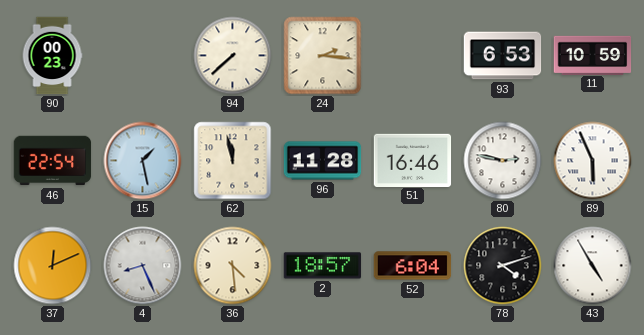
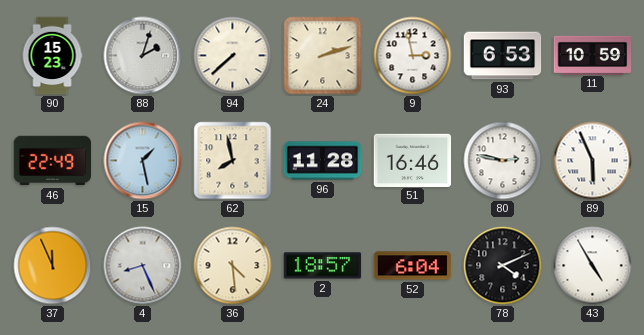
90: 00:23 -> 15:23 (52, 56)
88: none -> 2:03 (143, 56)
24: 2:16 -> 2:12 (323, 56)
9: none -> 2:58 (413, 56)
46: 22:54 -> 22:49 (53, 161)
62: 11:58 -> 7:58 (233, 161)
37: 12:11 -> 11:56 (53, 266)
78: 4:12 -> 4:11 (503, 266)
